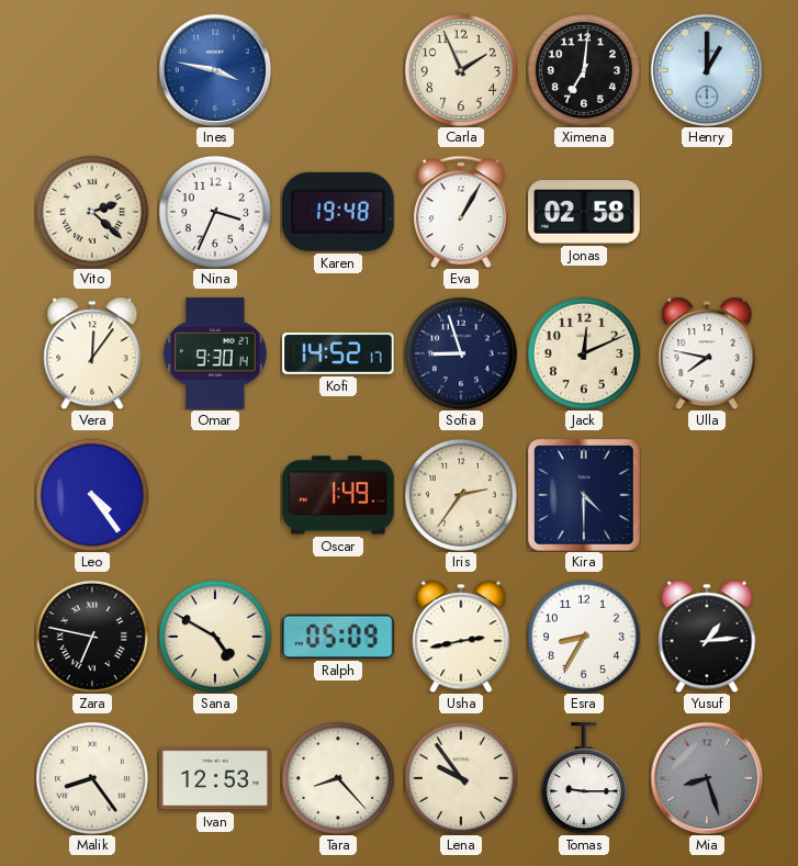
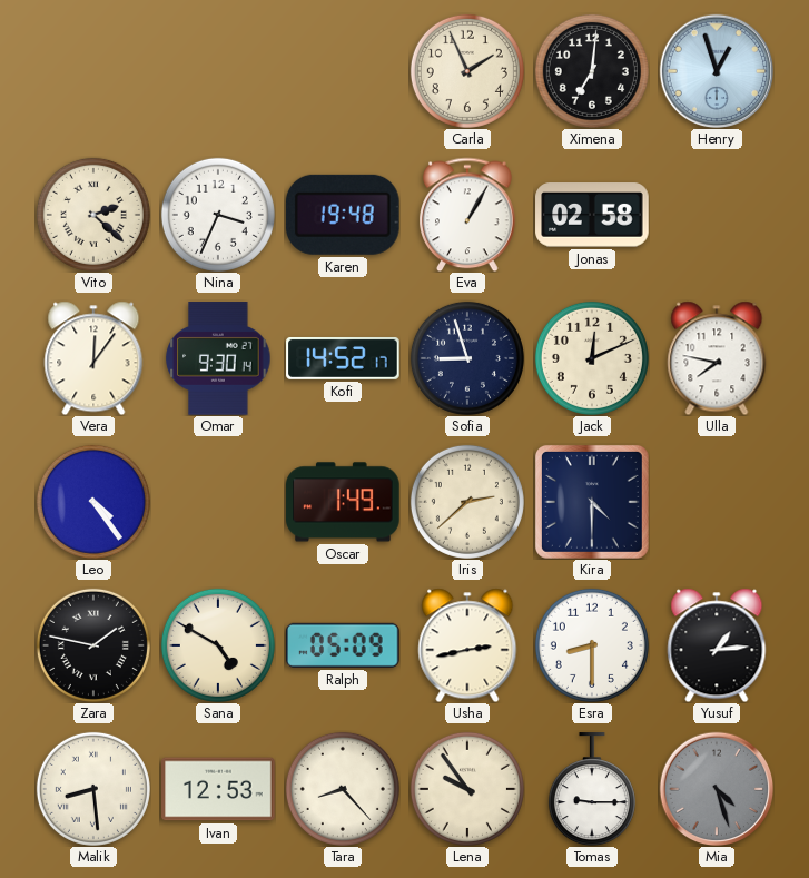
Ines: 3:47 -> none (215, 70)
Henry: 1:00 -> 12:57 (717, 71)
Iris: 2:36 -> 2:38 (467, 502)
Zara: 6:47 -> 1:47 (93, 645)
Esra: 8:35 -> 8:30 (592, 645)
Malik: 8:24 -> 8:29 (93, 789)
Mia: 8:27 -> 4:27 (717, 789)
